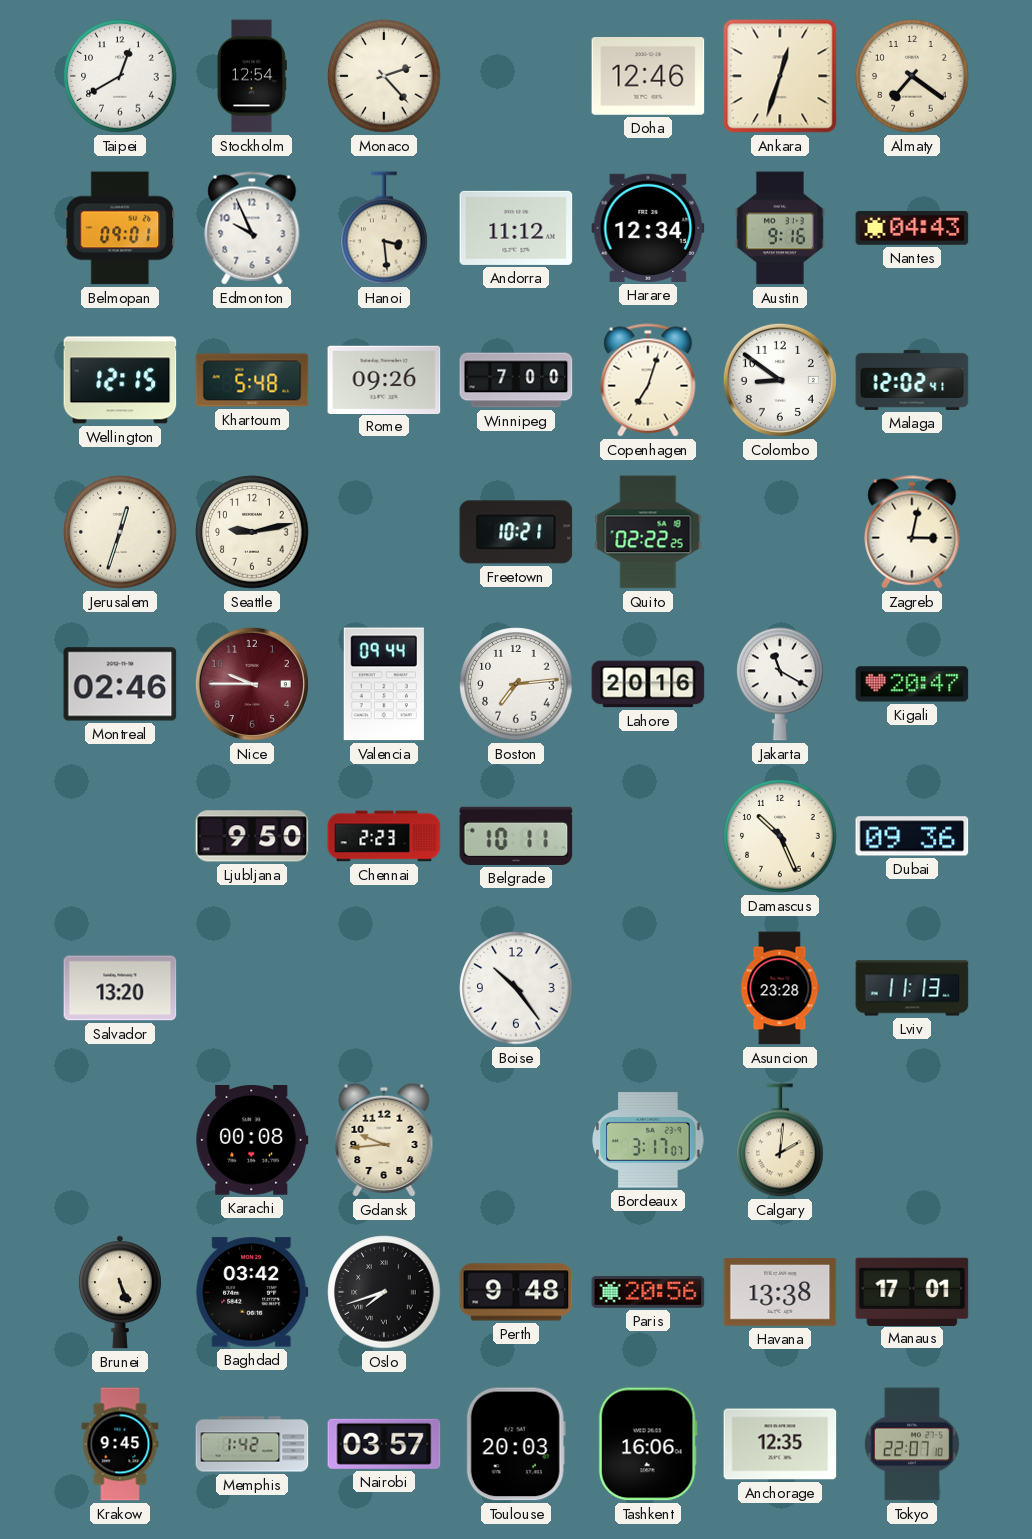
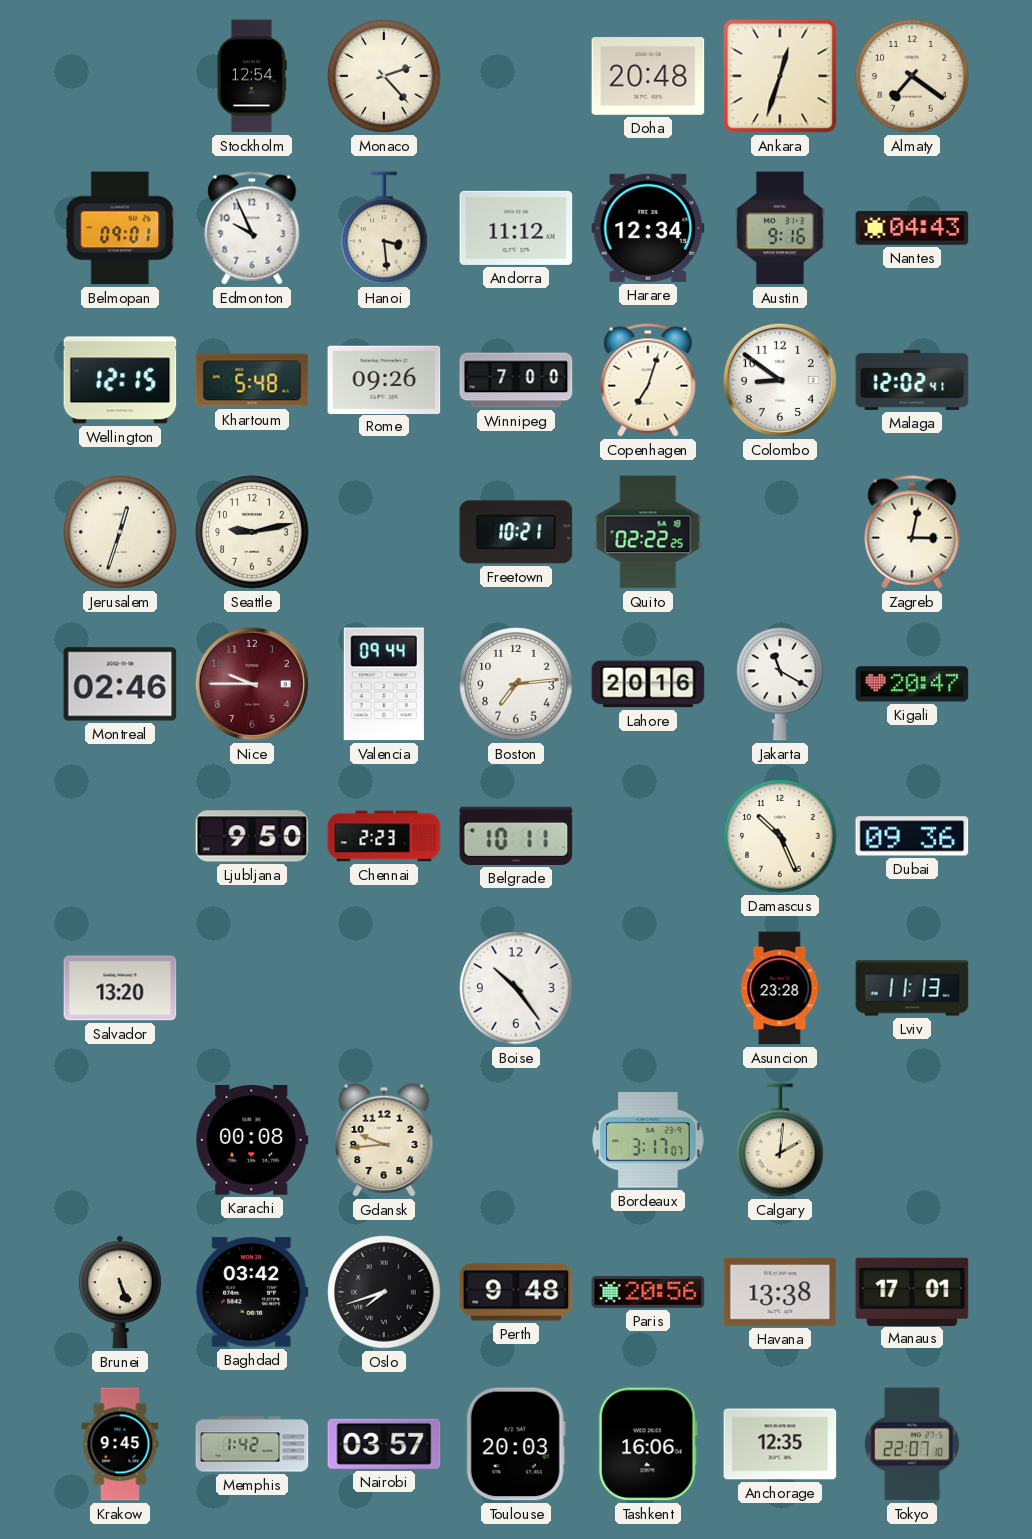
Taipei: 12:40 -> none (120, 76)
Doha: 12:46 -> 20:48 (648, 77)
